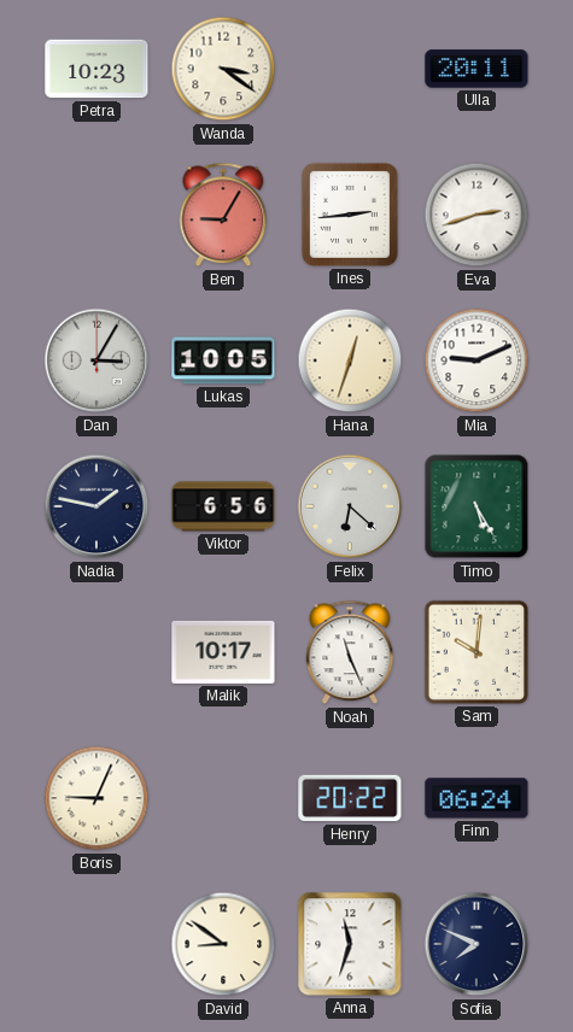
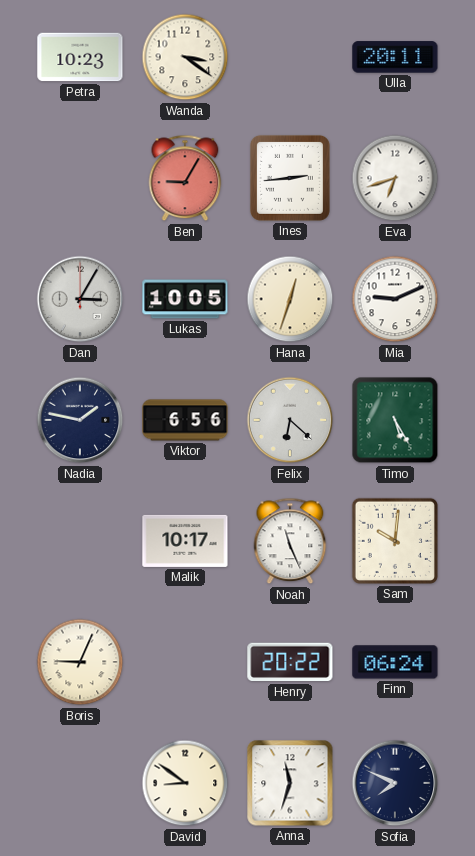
Eva: 2:42 -> 6:42 (395, 178)
